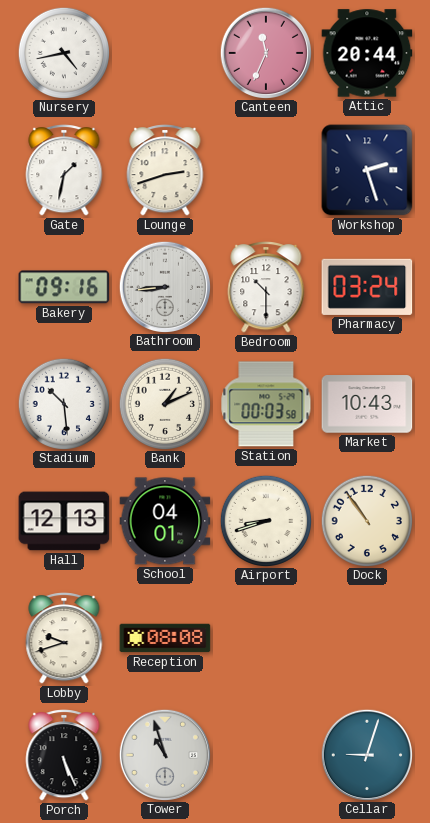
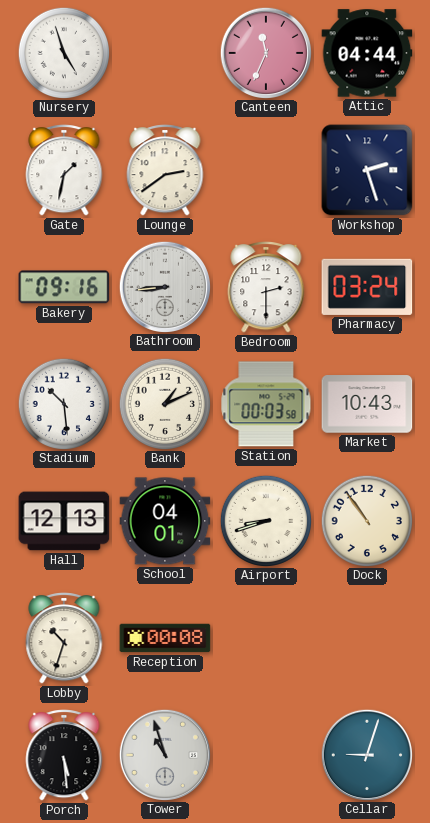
Nursery: 4:43 -> 4:57 (63, 52)
Attic: 20:44 -> 04:44 (367, 53)
Lounge: 2:42 -> 2:39 (165, 171)
Bedroom: 10:30 -> 2:30 (266, 288)
Lobby: 9:42 -> 10:33 (64, 639)
Reception: 08:08 -> 00:08 (165, 638)
Porch: 5:26 -> 5:29 (64, 756)
